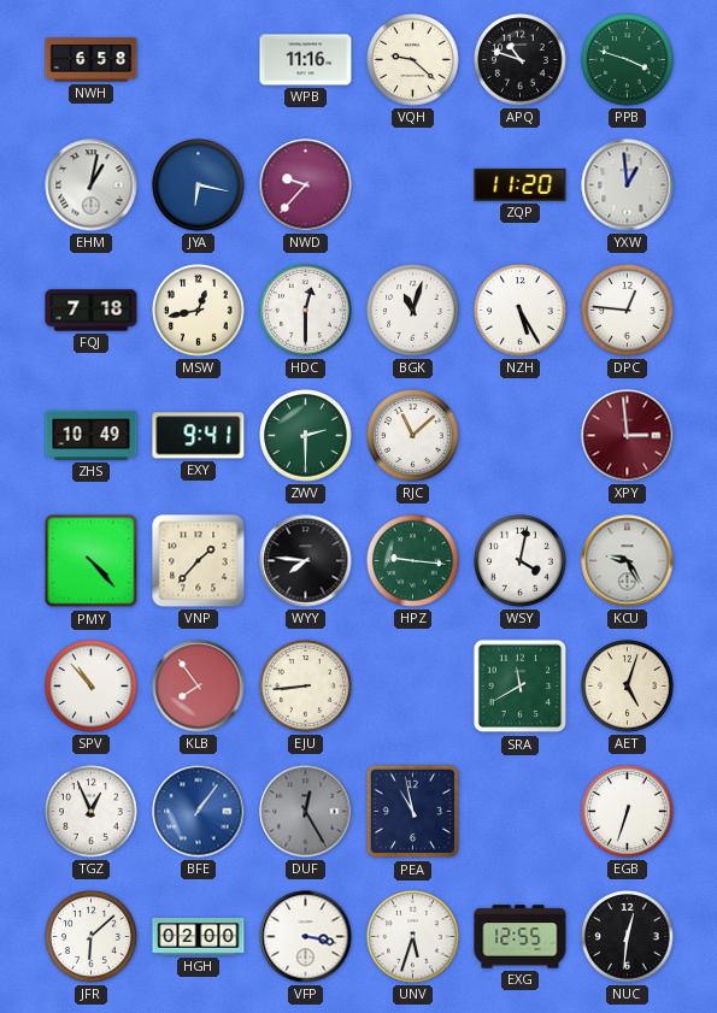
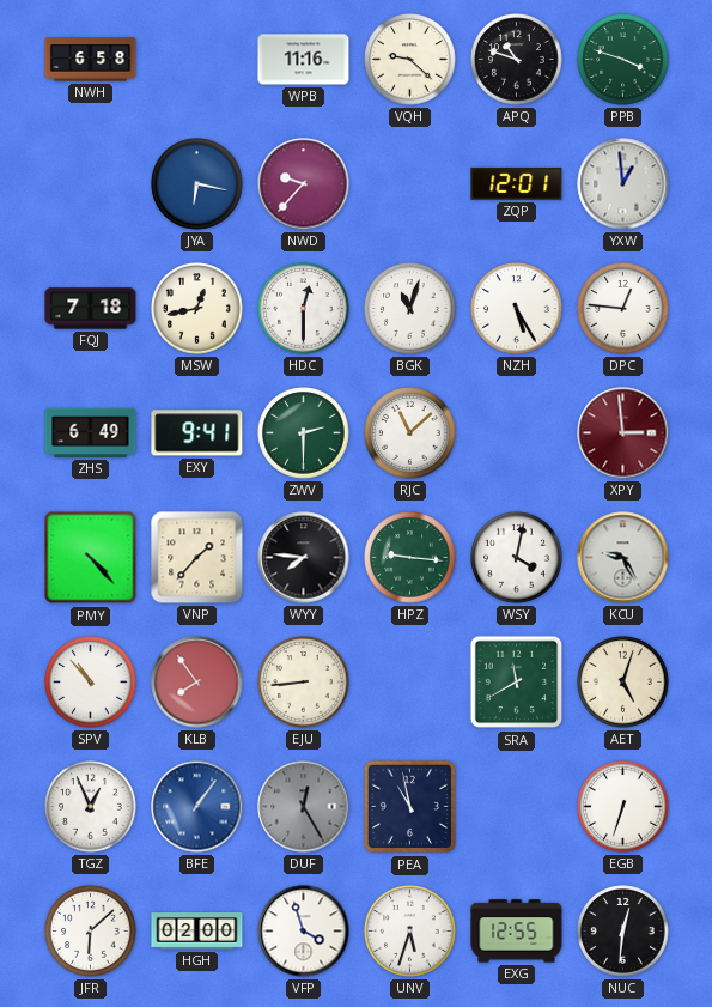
EHM: 1:02 -> none (92, 185)
ZQP: 11:20 -> 12:01 (517, 183)
ZHS: 10:49 -> 6:49 (91, 432)
VFP: 3:17 -> 3:57 (304, 932)
